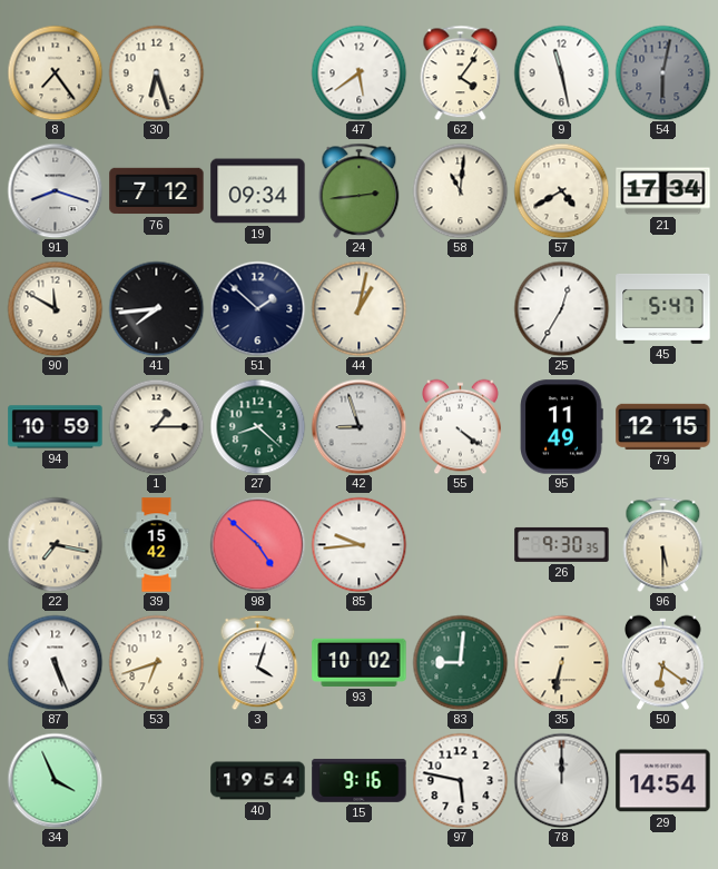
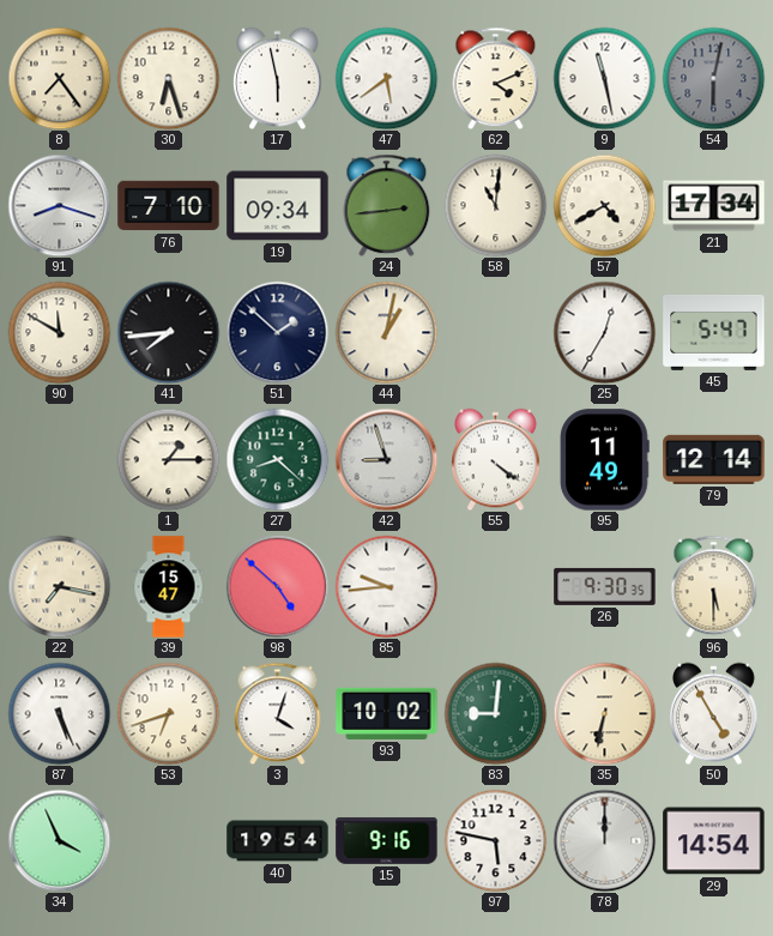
17: none -> 5:58 (278, 78)
62: 4:06 -> 4:11 (496, 78)
76: 7:12 -> 7:10 (169, 206)
94: 10:59 -> none (56, 427)
79: 12:15 -> 12:14 (714, 459)
39: 15:42 -> 15:47 (169, 587)
50: 6:21 -> 4:55 (714, 713)
